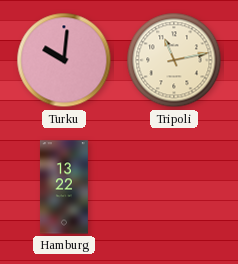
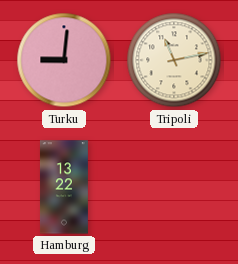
Turku: 10:01 -> 9:01 (64, 60)
